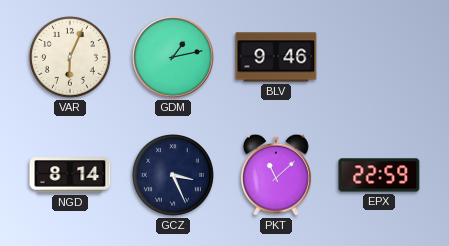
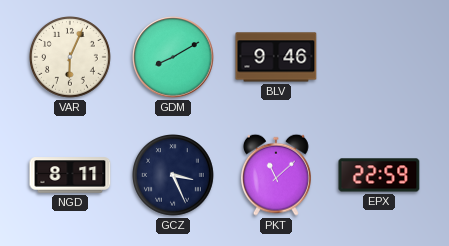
GDM: 1:13 -> 8:10 (173, 57)
NGD: 8:14 -> 8:11 (70, 175)
